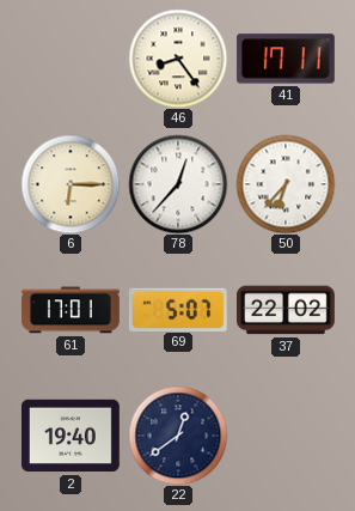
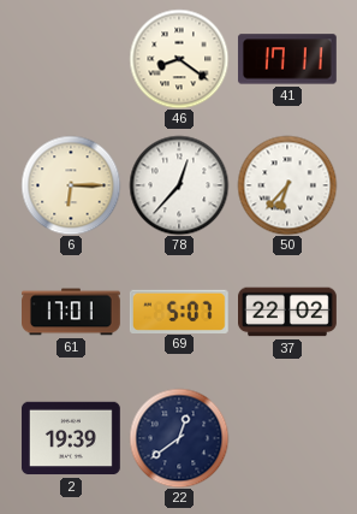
46: 8:24 -> 8:21 (179, 59)
2: 19:40 -> 19:39 (71, 438)
